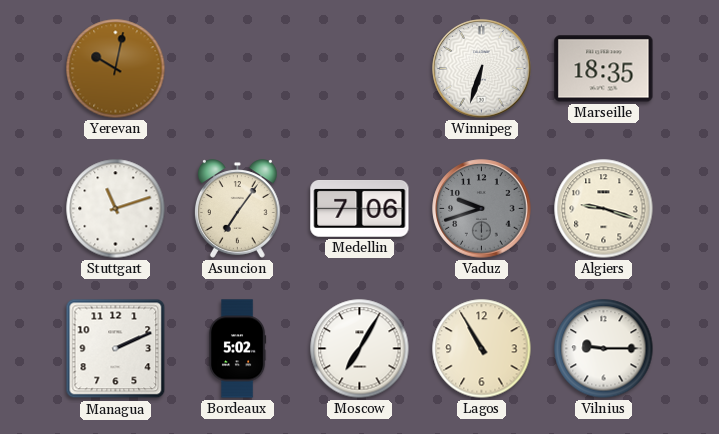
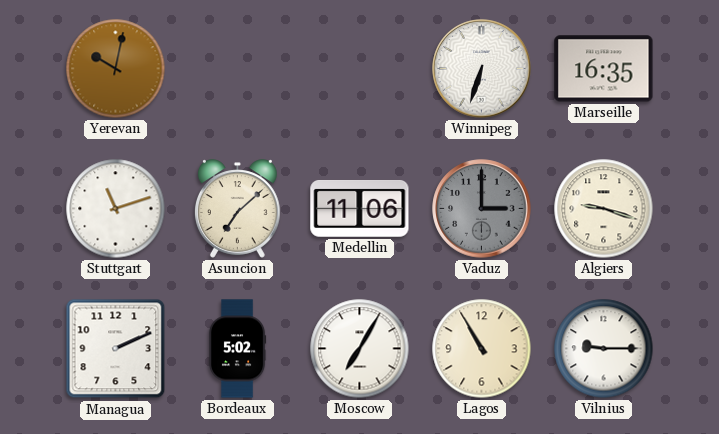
Marseille: 18:35 -> 16:35 (604, 69)
Asuncion: 7:06 -> 7:08 (237, 209)
Medellin: 7:06 -> 11:06 (360, 209)
Vaduz: 9:42 -> 3:00 (482, 209)
